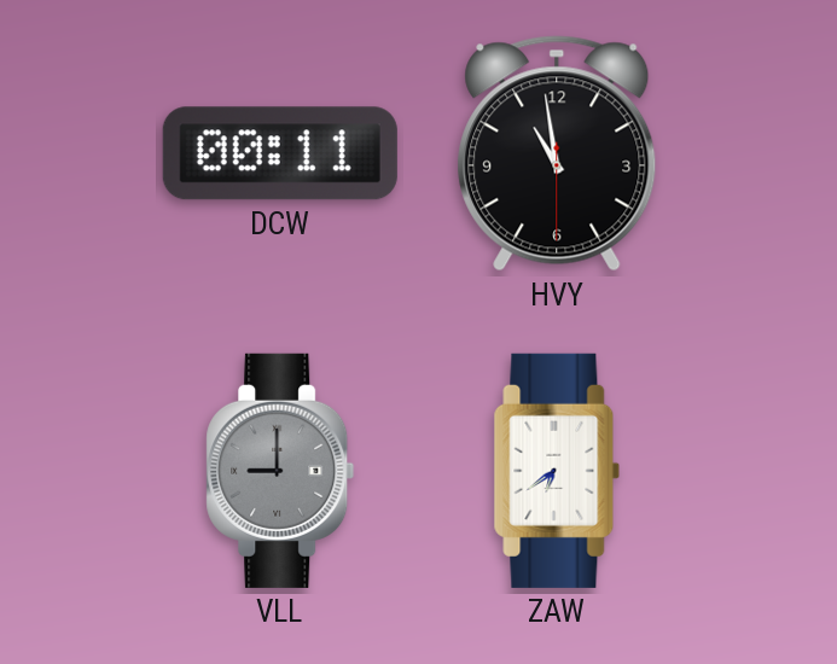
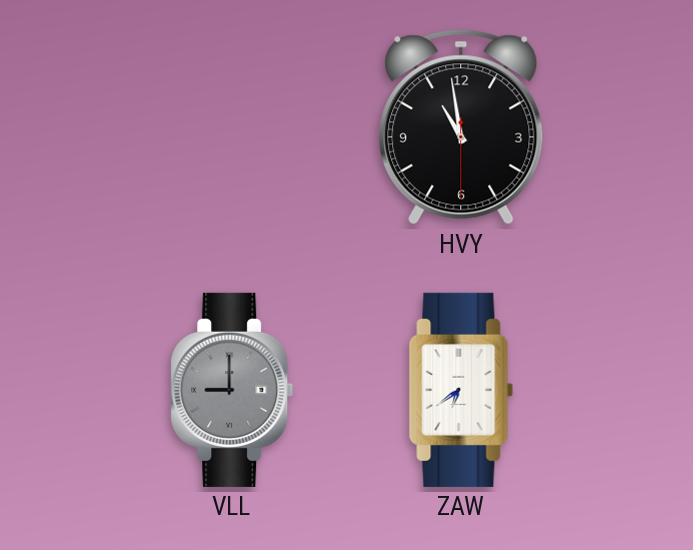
DCW: 00:11 -> none (280, 153)
